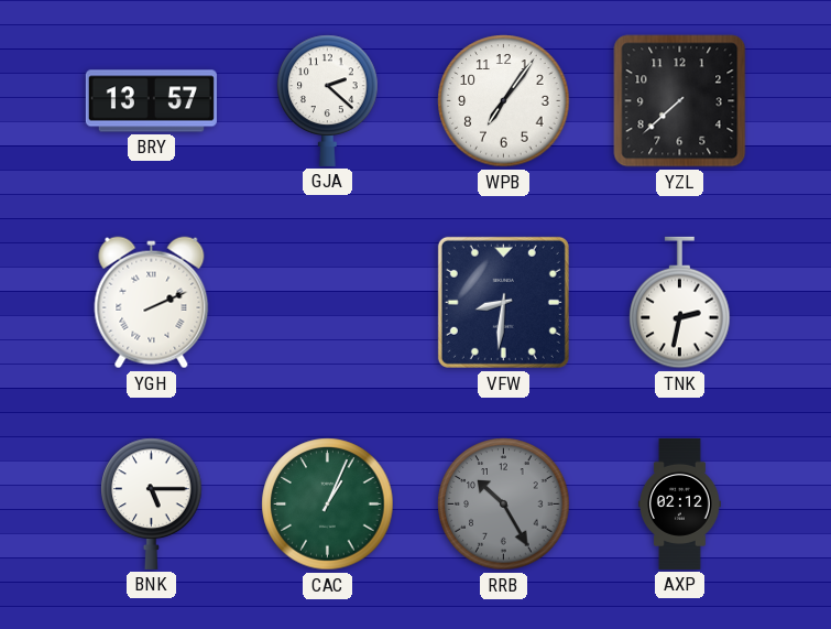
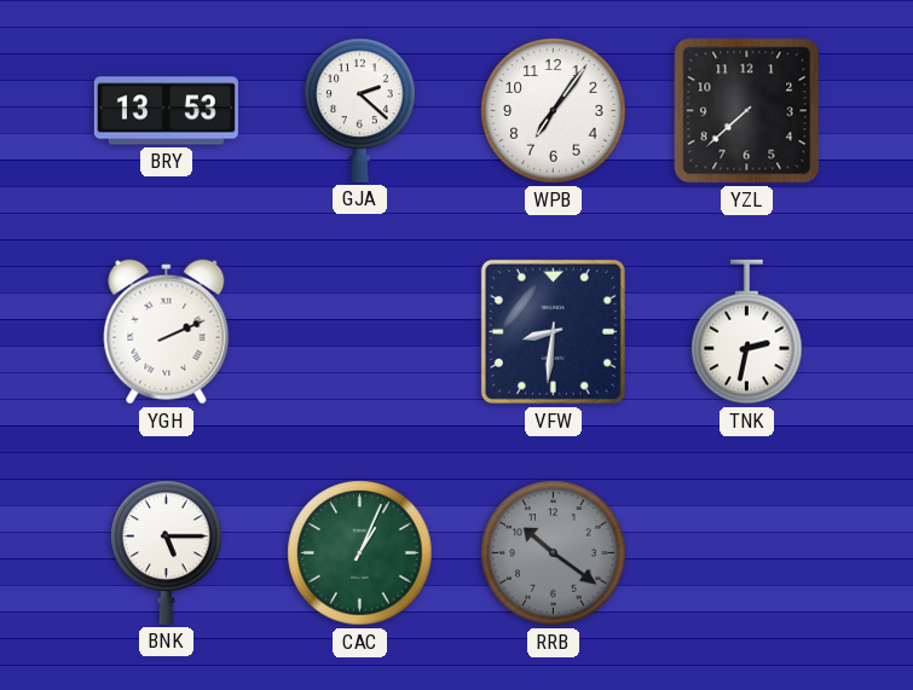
BRY: 13:57 -> 13:53 (166, 111)
RRB: 10:25 -> 10:21 (554, 553)
AXP: 02:12 -> none (680, 503)
